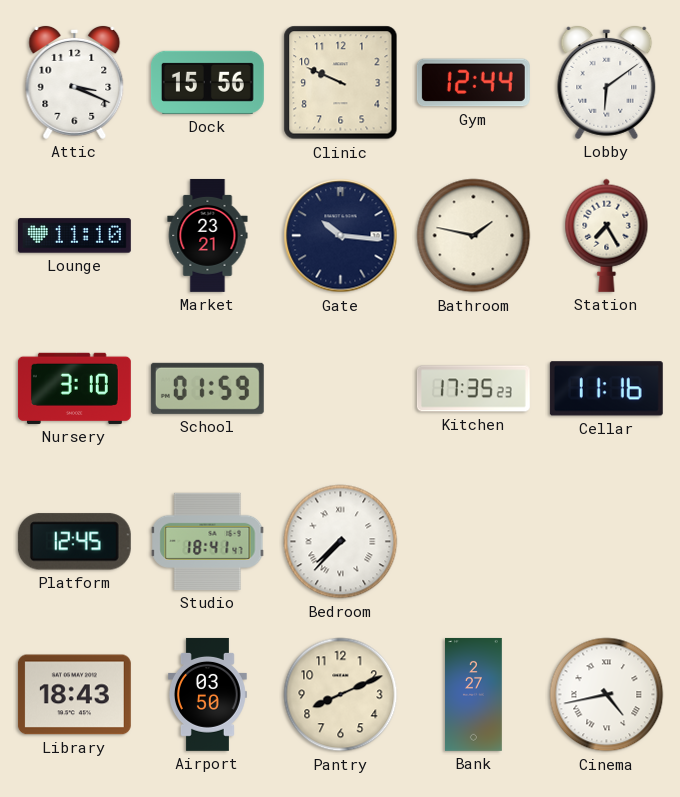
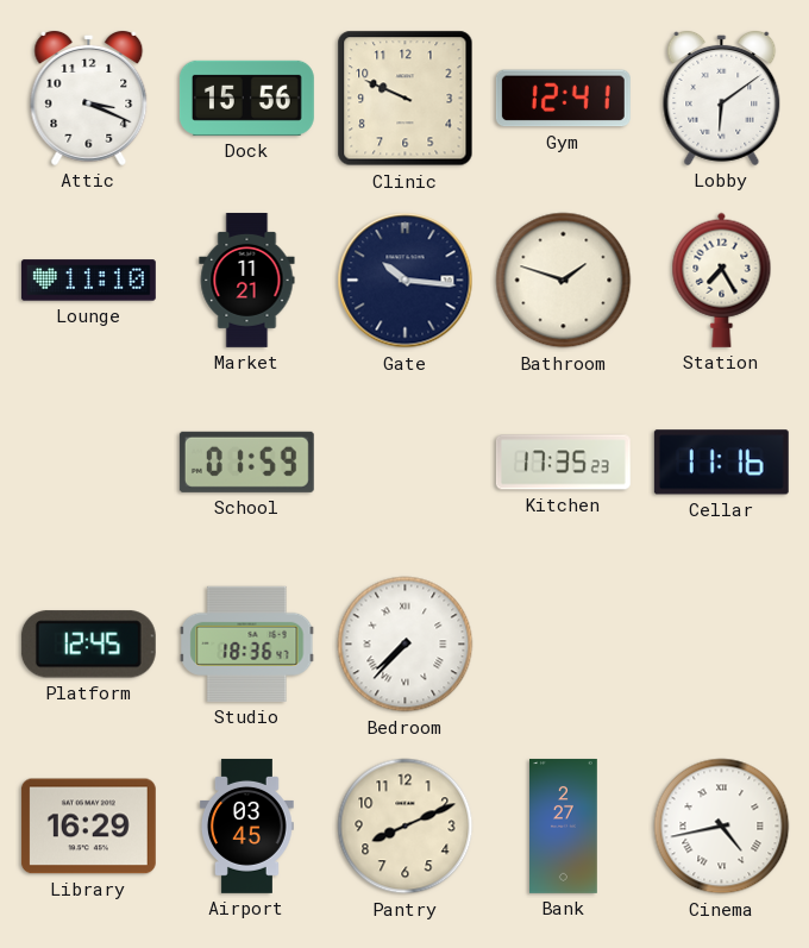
Gym: 12:44 -> 12:41 (563, 99)
Market: 23:21 -> 11:21 (247, 280)
Bathroom: 1:47 -> 1:48 (564, 281)
Nursery: 3:10 -> none (74, 388)
Studio: 18:41 -> 18:36 (247, 643)
Library: 18:43 -> 16:29 (88, 827)
Airport: 03:50 -> 03:45 (246, 825)
